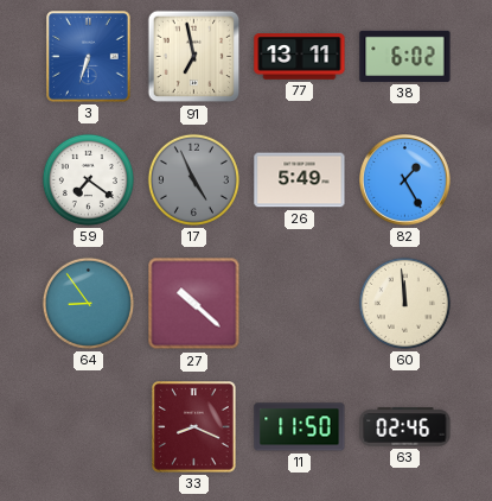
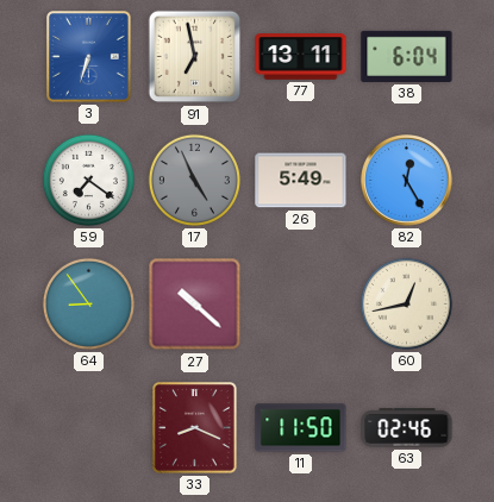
38: 6:02 -> 6:04 (407, 56)
82: 1:25 -> 12:25 (407, 181)
60: 11:59 -> 12:43 (406, 303)
